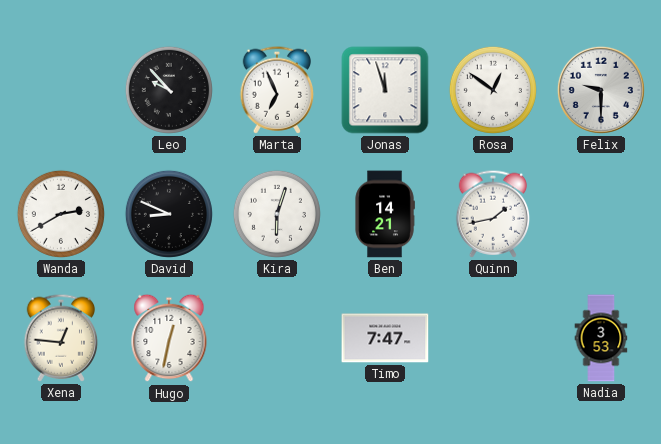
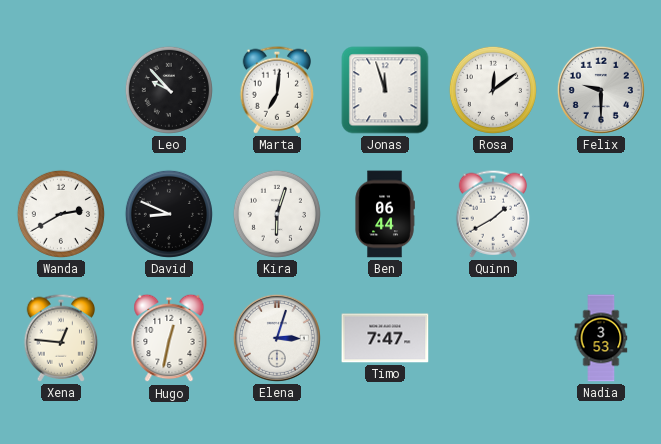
Marta: 6:56 -> 7:01 (277, 90)
Rosa: 12:51 -> 12:09 (493, 90)
Ben: 14:21 -> 06:44 (385, 214)
Quinn: 1:43 -> 1:40 (493, 214)
Elena: none -> 3:03 (277, 338)
